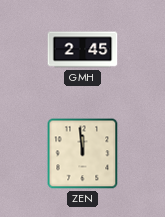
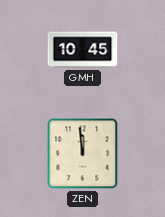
GMH: 2:45 -> 10:45 (83, 50)
